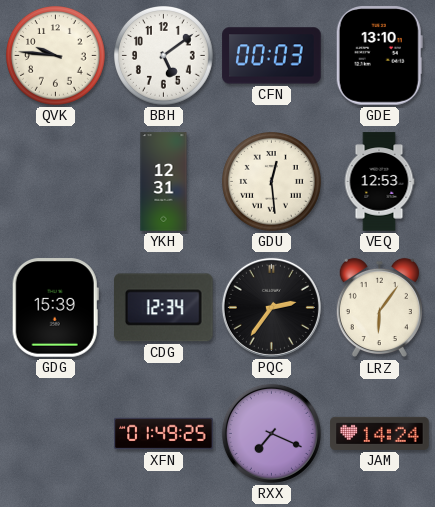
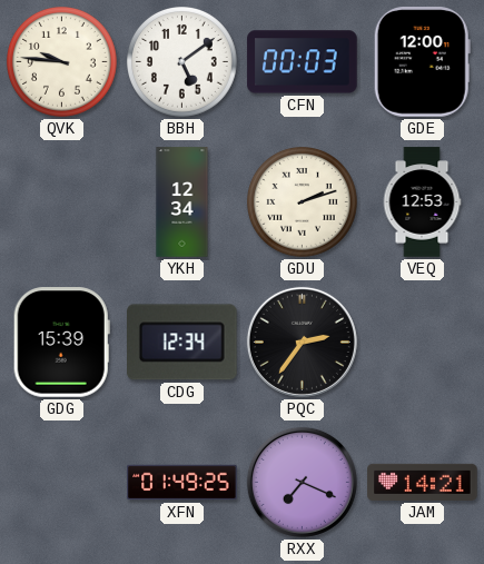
GDE: 13:10 -> 12:00 (422, 62)
YKH: 12:31 -> 12:34 (182, 202)
GDU: 12:29 -> 2:12 (303, 202)
LRZ: 6:06 -> none (379, 308)
JAM: 14:24 -> 14:21 (423, 482)
